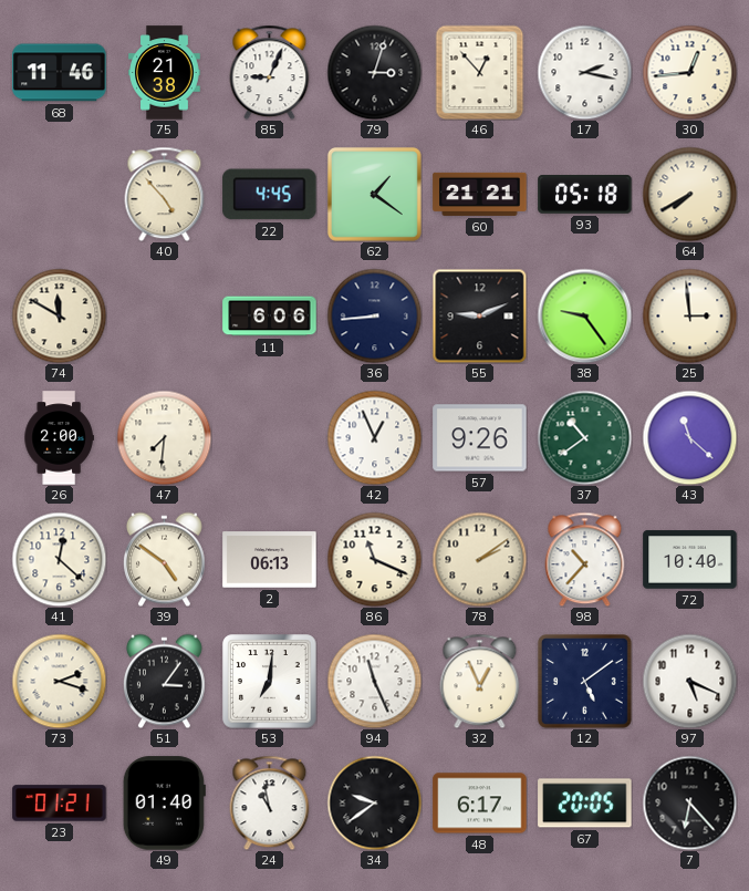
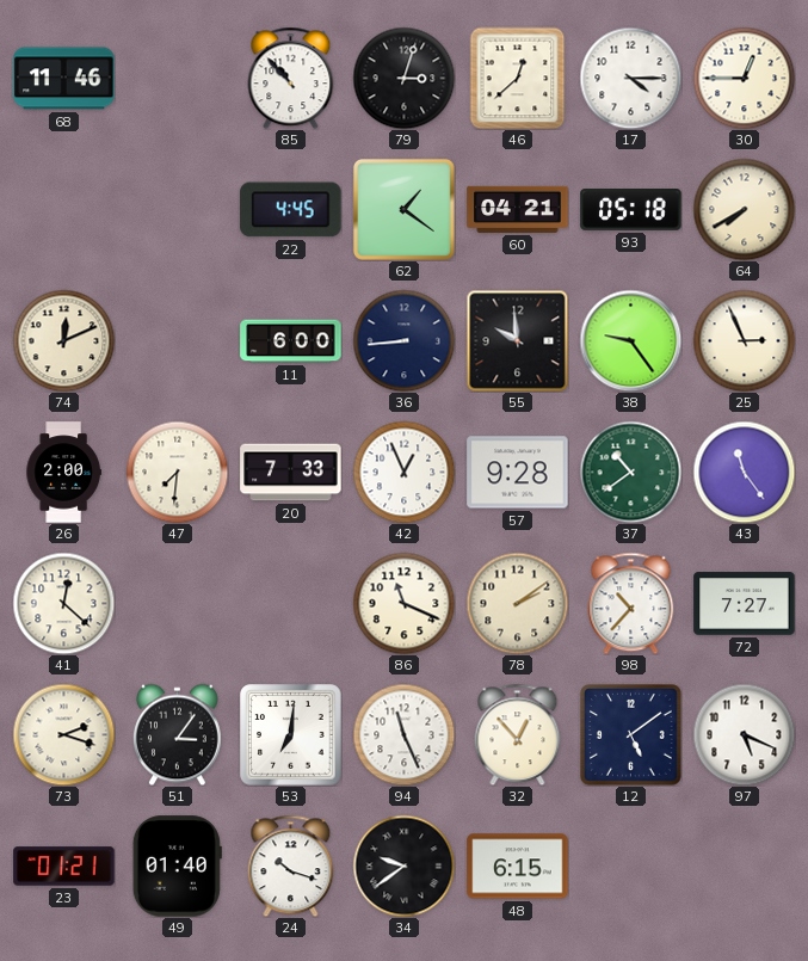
75: 21:38 -> none (165, 73)
85: 9:04 -> 10:53 (291, 78)
46: 12:53 -> 12:38 (518, 78)
17: 2:17 -> 4:15 (630, 78)
30: 12:44 -> 12:45 (744, 78)
40: 4:53 -> none (165, 194)
60: 21:21 -> 04:21 (518, 209)
74: 11:50 -> 12:11 (63, 340)
11: 6:06 -> 6:00 (291, 341)
55: 9:11 -> 9:59 (517, 340)
25: 2:59 -> 2:56 (744, 340)
20: none -> 7:33 (291, 473)
57: 9:26 -> 9:28 (518, 473)
43: 11:22 -> 11:24 (744, 472)
39: 4:51 -> none (164, 559)
2: 06:13 -> none (270, 560)
72: 10:40 -> 7:27 (745, 604)
32: 12:56 -> 12:53 (518, 734)
24: 10:58 -> 10:18 (291, 865)
48: 6:17 -> 6:15 (518, 867)
67: 20:05 -> none (585, 804)
7: 6:23 -> none (689, 802)
